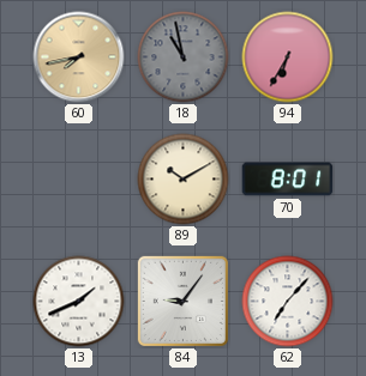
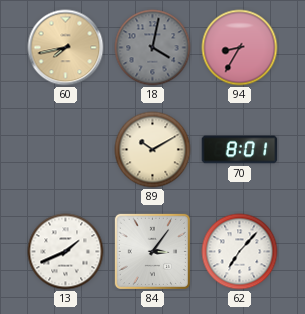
18: 10:58 -> 4:02 (153, 48)
94: 6:35 -> 8:35 (240, 48)
84: 9:06 -> 3:06 (152, 251)
